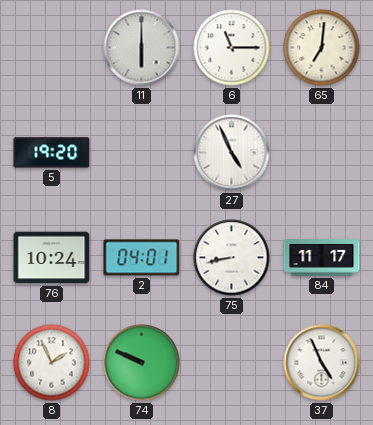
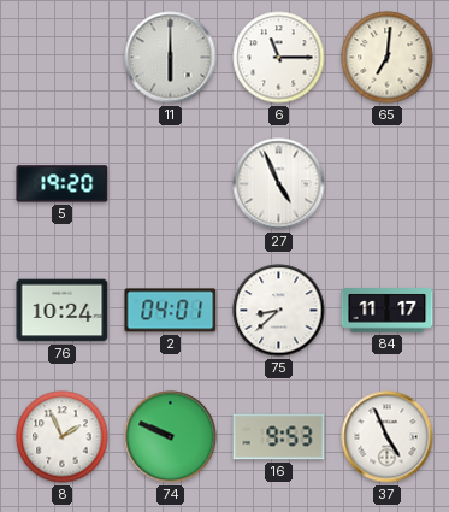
75: 8:43 -> 8:38 (279, 311)
16: none -> 9:53 (279, 437)
